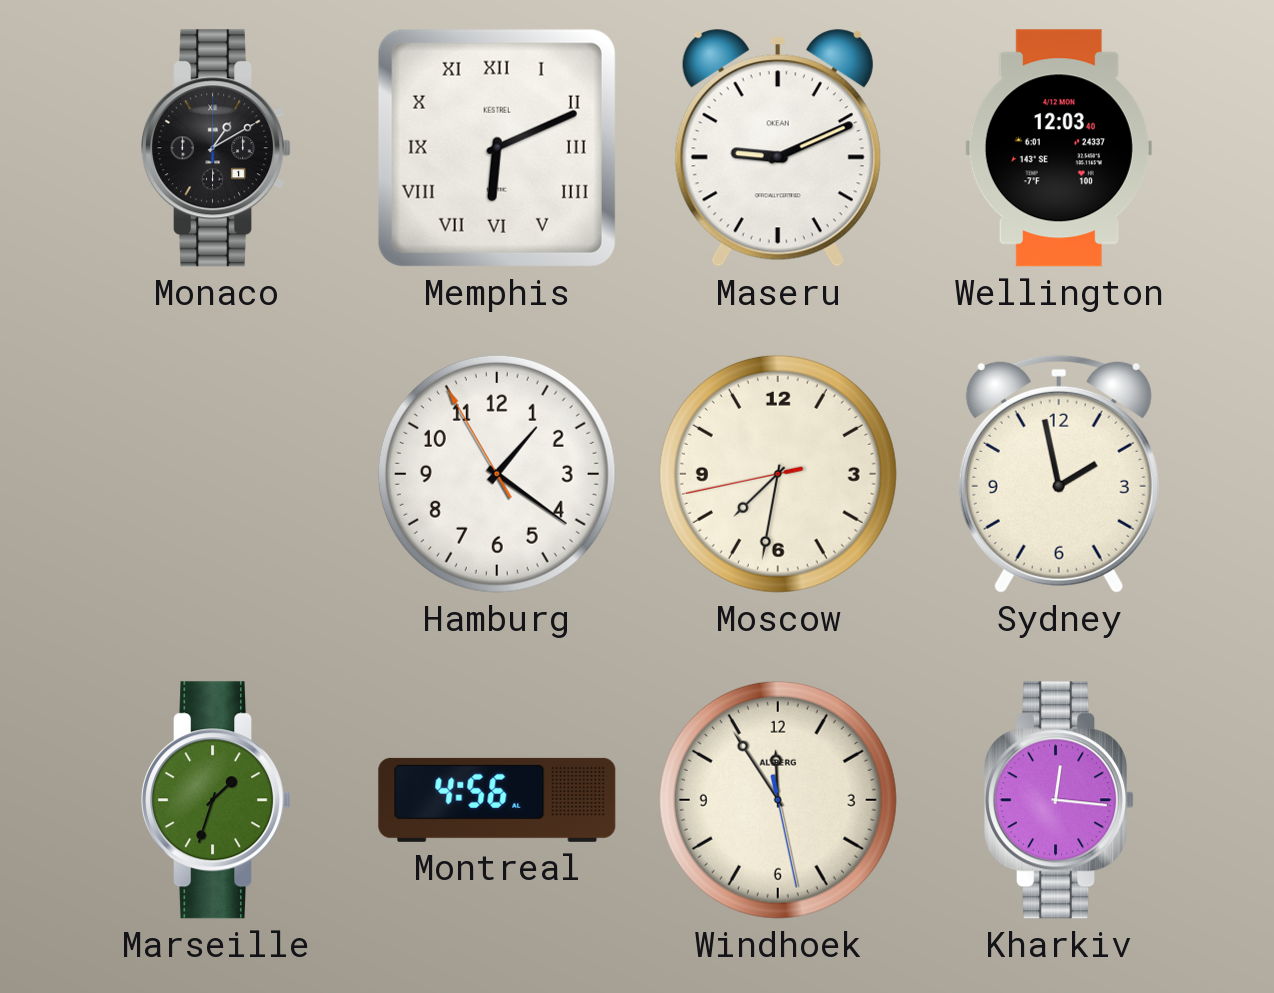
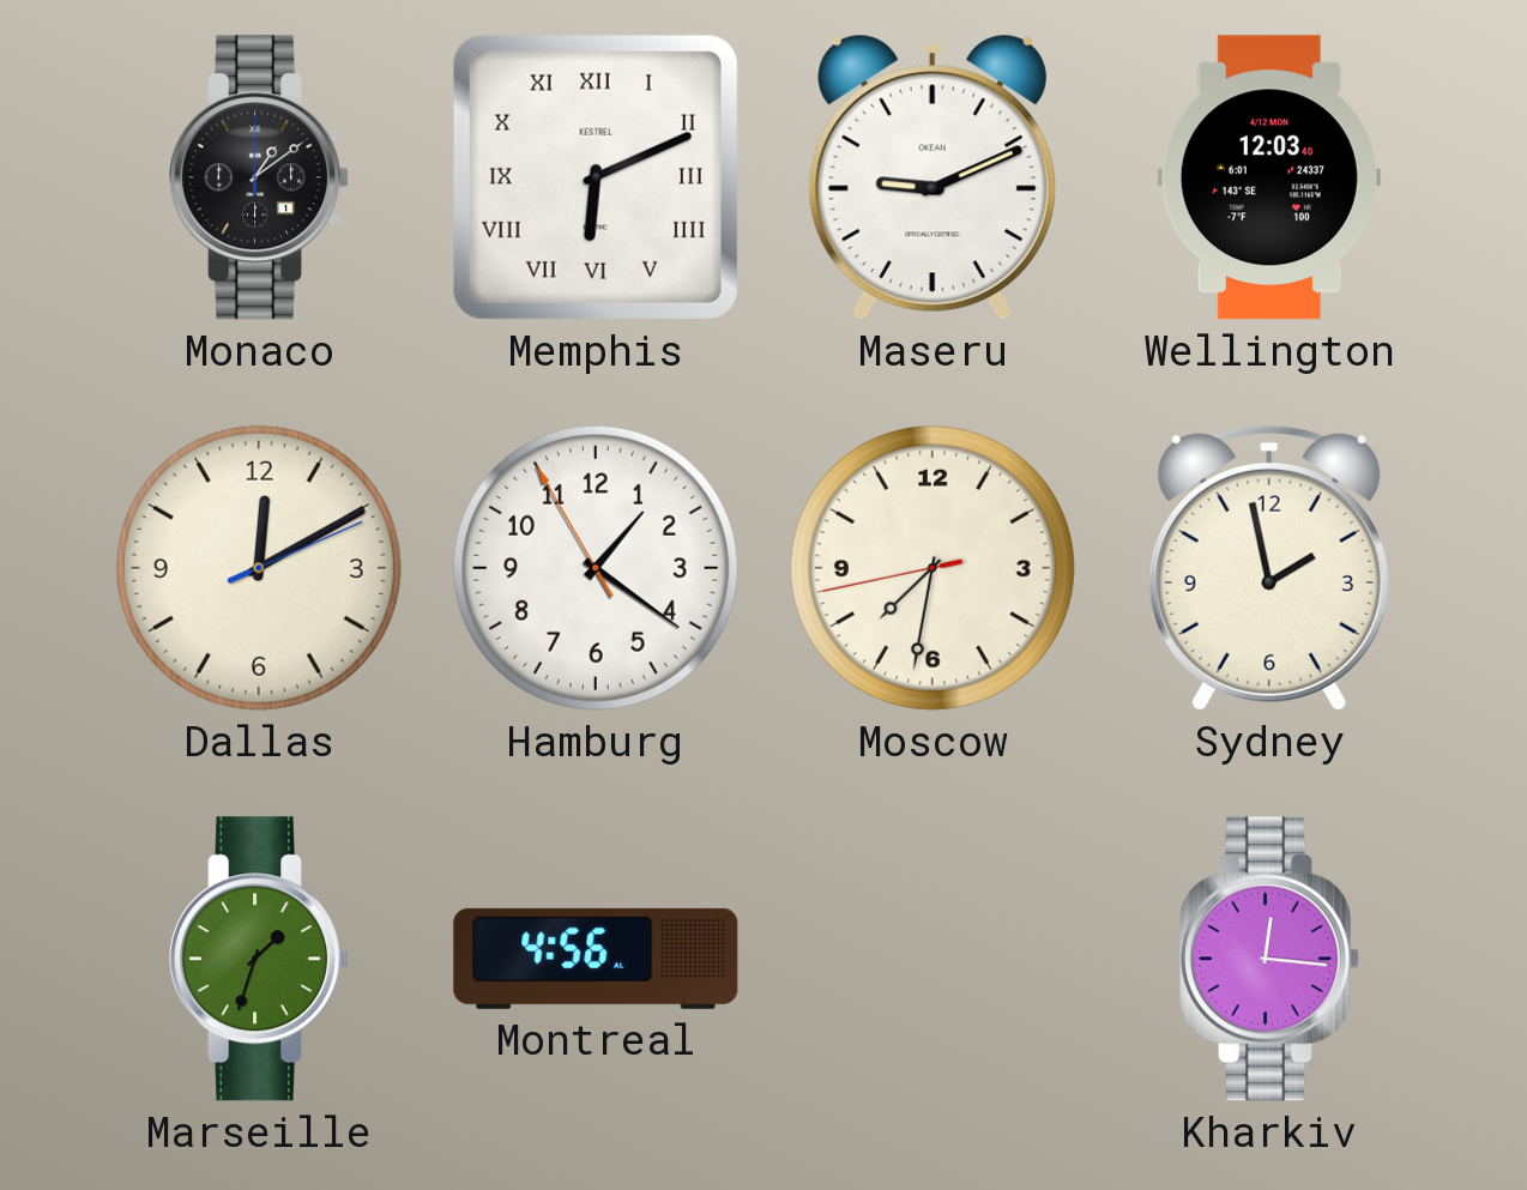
Monaco: 1:10 -> 1:09 (260, 177)
Dallas: none -> 12:10 (259, 568)
Windhoek: 11:54 -> none (778, 800)
